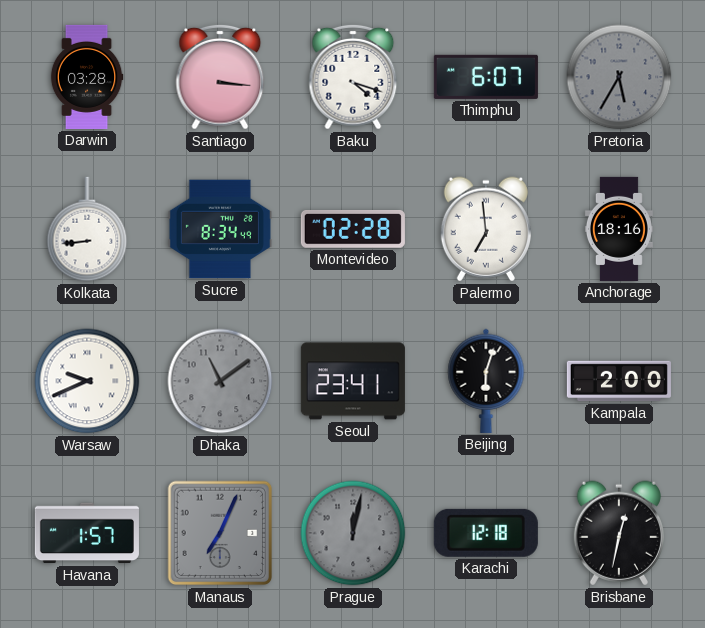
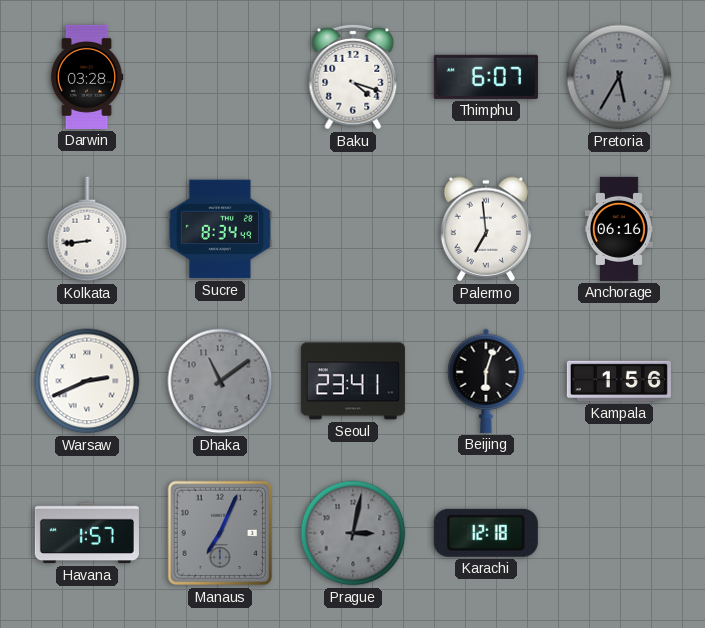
Santiago: 3:16 -> none (220, 77)
Montevideo: 02:28 -> none (353, 230)
Anchorage: 18:16 -> 06:16 (619, 229)
Warsaw: 9:41 -> 2:41 (87, 381)
Kampala: 2:00 -> 1:56 (619, 381)
Prague: 12:02 -> 3:02 (353, 533)
Brisbane: 12:32 -> none (619, 533)
